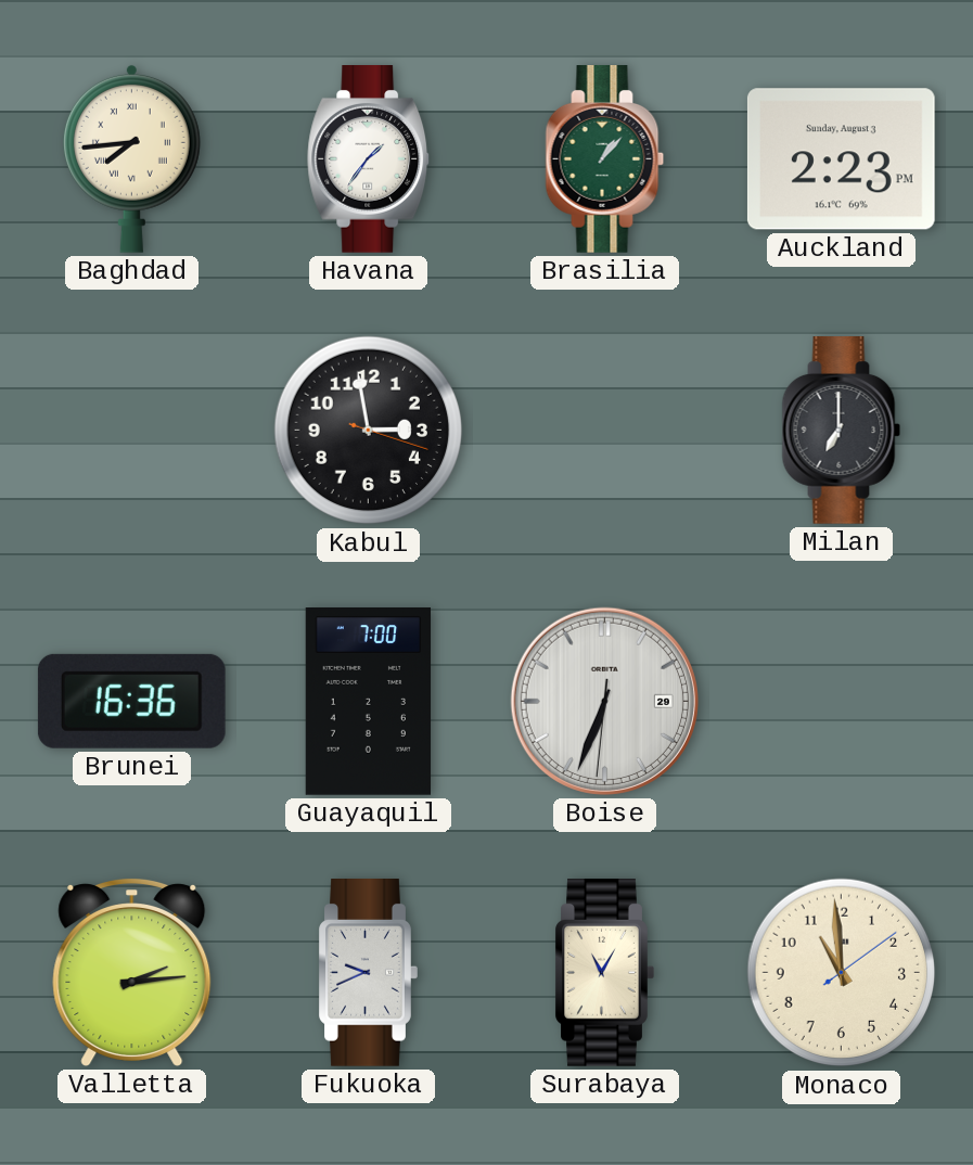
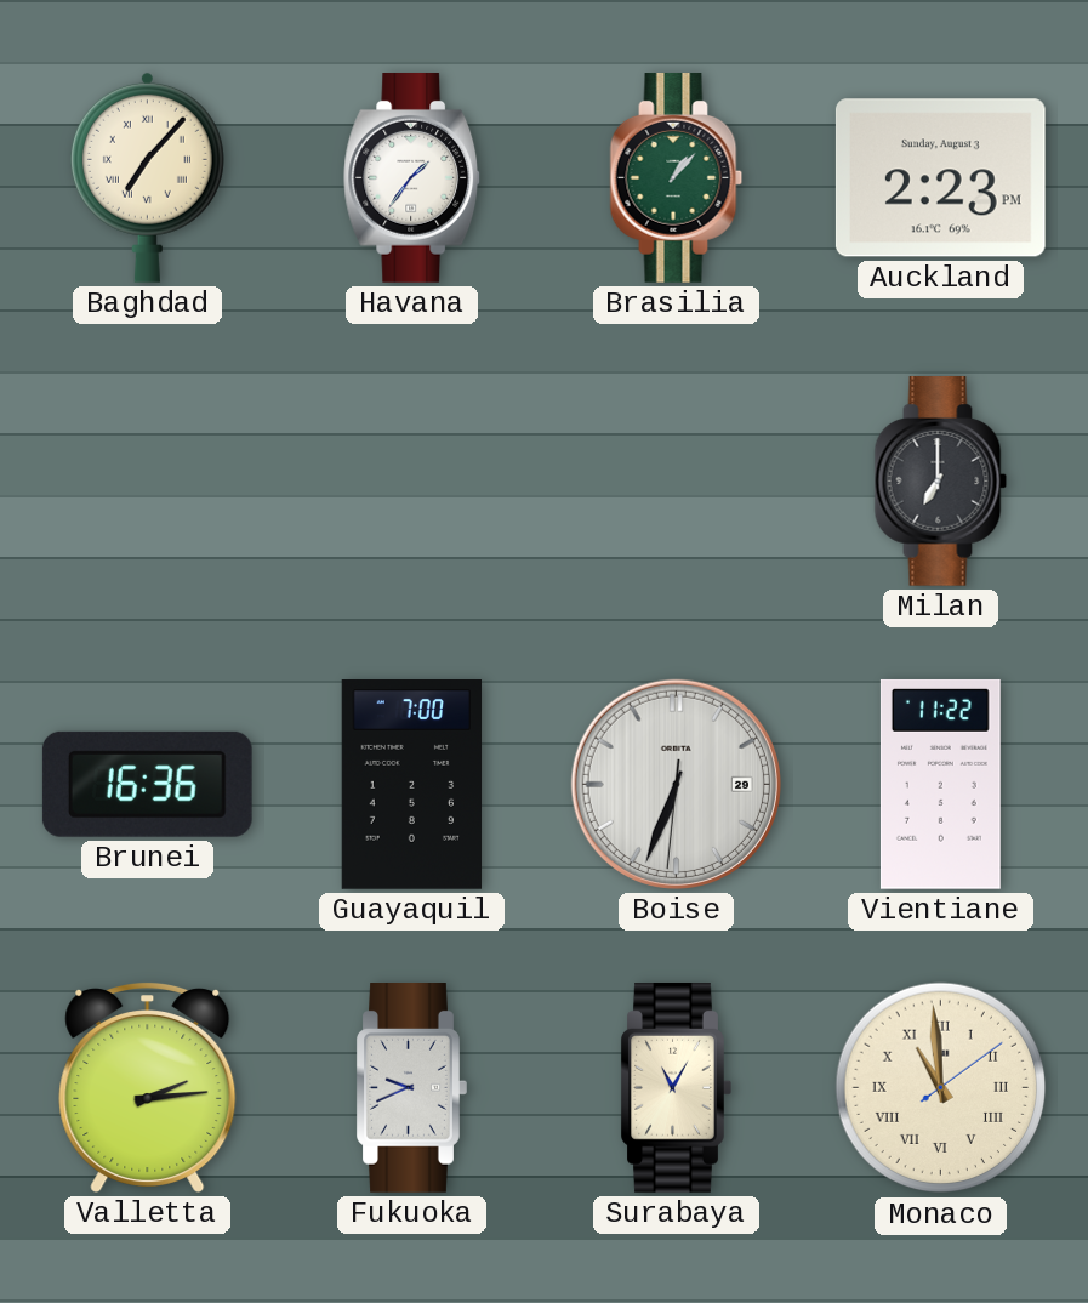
Baghdad: 7:44 -> 7:07 (147, 177)
Kabul: 2:58 -> none (369, 431)
Vientiane: none -> 11:22 (940, 784)
Monaco numerals: Arabic -> Roman (941, 1088)
